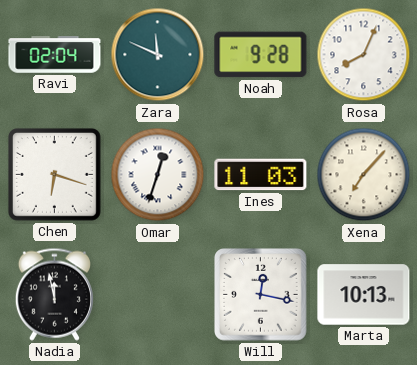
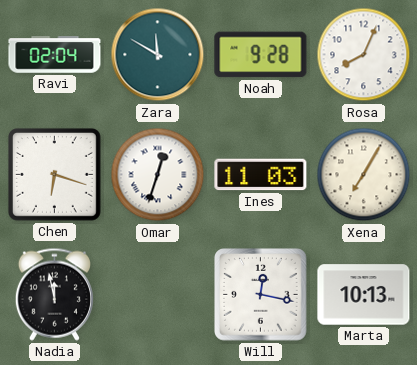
Zara: 11:49 -> 11:50 (158, 55)
Xena: 7:07 -> 7:05 (364, 175)
